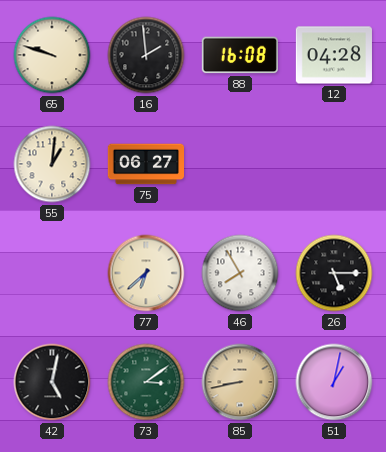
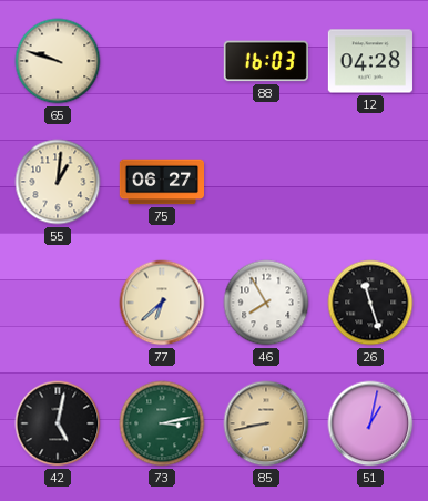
16: 1:59 -> none (146, 55)
88: 16:08 -> 16:03 (266, 61)
26: 5:15 -> 11:27 (370, 303)
73: 3:09 -> 3:13 (162, 423)
